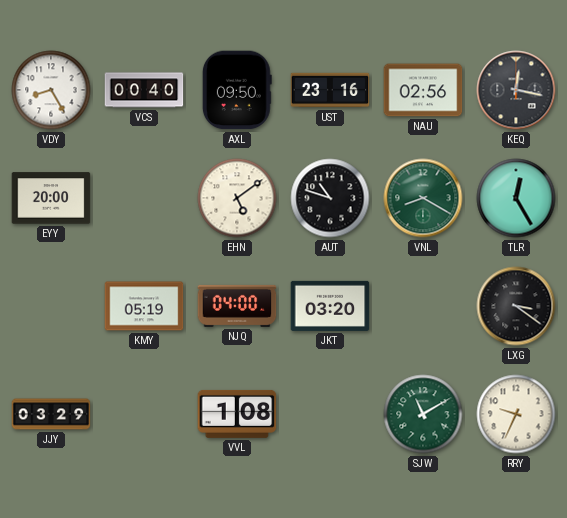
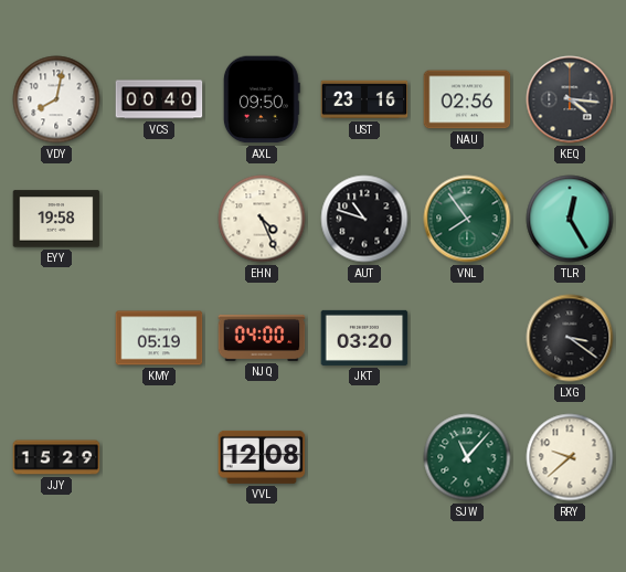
VDY: 8:25 -> 8:02 (56, 99)
KEQ: 12:17 -> 4:16 (570, 99)
EYY: 20:00 -> 19:58 (56, 219)
EHN: 5:09 -> 4:26 (262, 219)
VNL: 8:20 -> 7:54 (467, 219)
JJY: 03:29 -> 15:29 (56, 457)
VVL: 1:08 -> 12:08 (262, 457)
SJW: 11:10 -> 11:07 (467, 457)
RRY: 9:34 -> 9:38 (570, 457)
